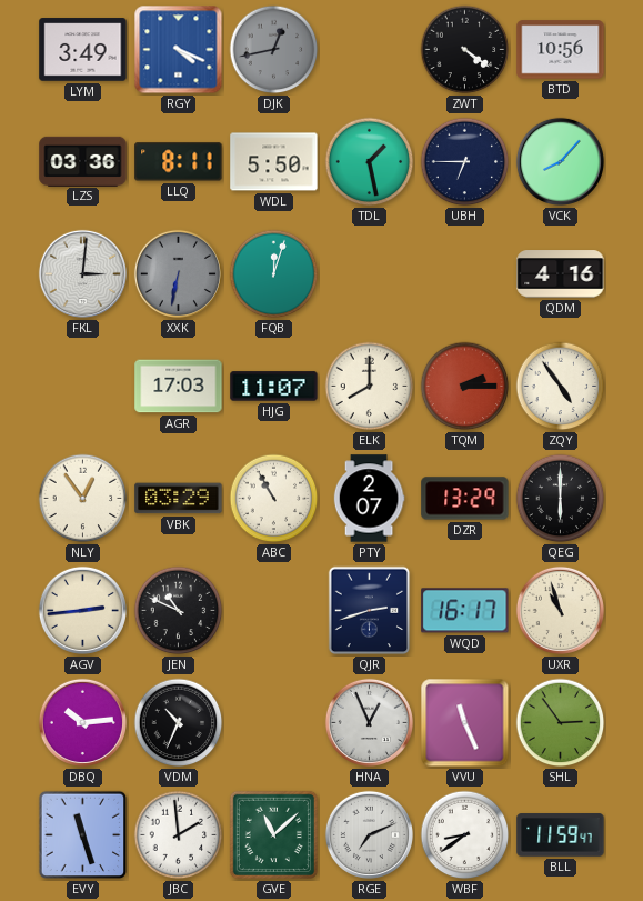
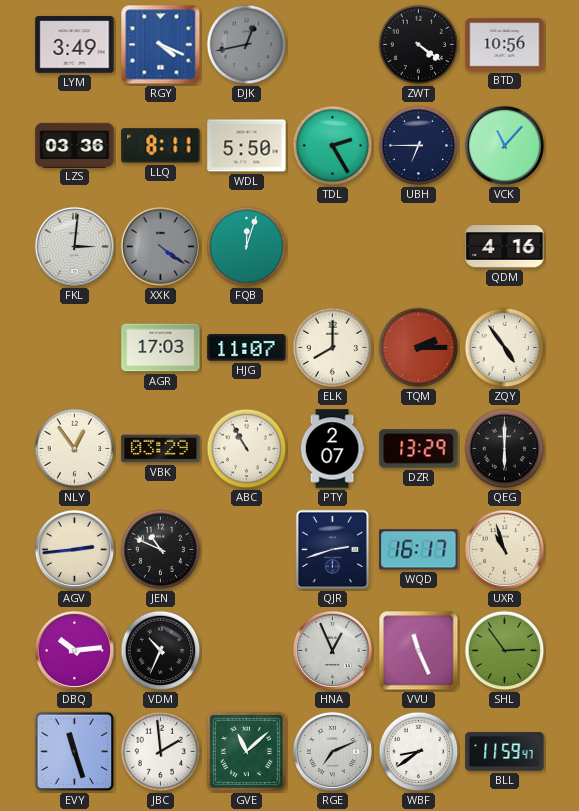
TDL: 1:28 -> 2:25 (333, 146)
VCK: 8:07 -> 11:07 (504, 145)
XXK: 6:32 -> 4:21 (160, 246)
